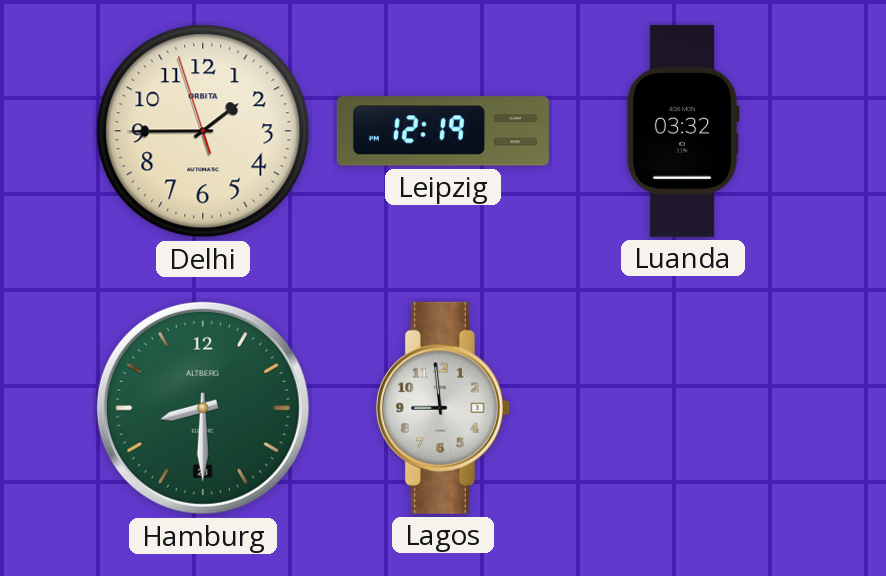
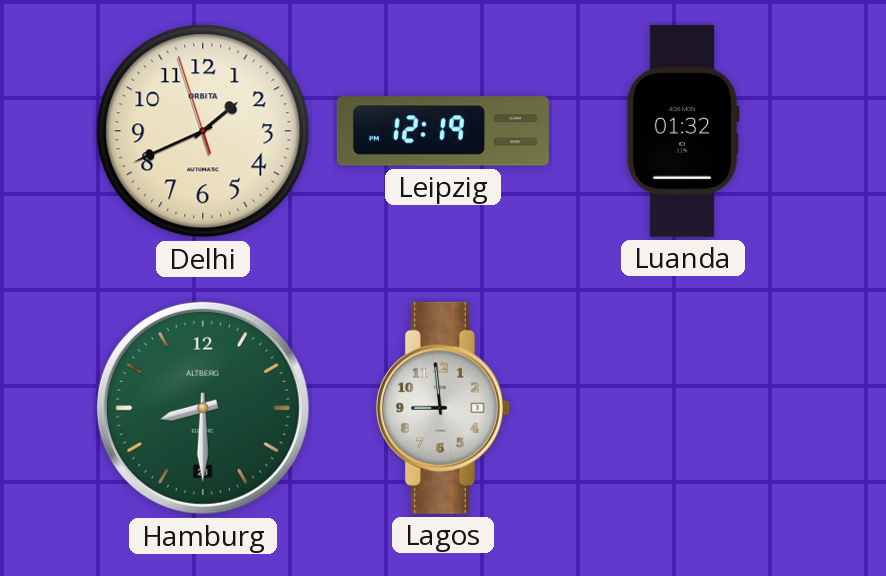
Delhi: 1:44 -> 1:40 (203, 131)
Luanda: 03:32 -> 01:32 (683, 131)
